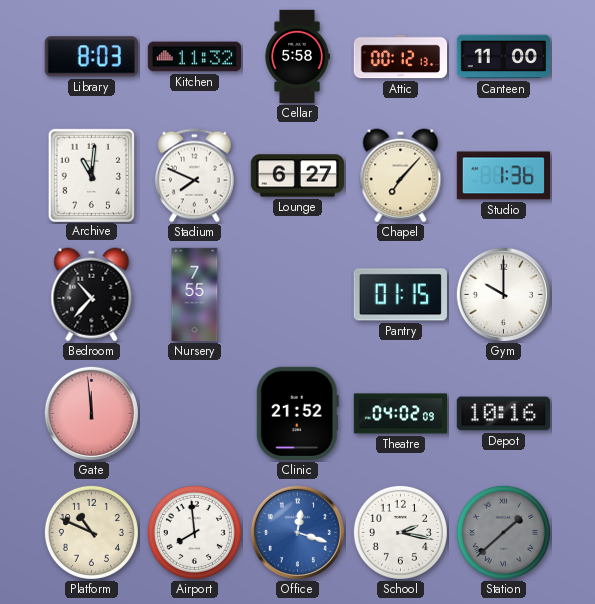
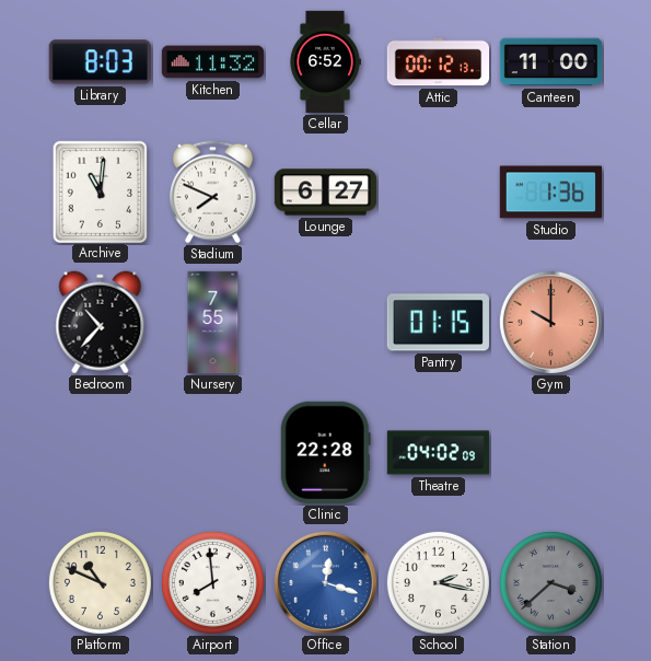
Cellar: 5:58 -> 6:52 (325, 62)
Chapel: 7:07 -> none (401, 176)
Gym dial: white -> salmon (550, 322)
Gate: 11:59 -> none (91, 413)
Clinic: 21:52 -> 22:28 (325, 452)
Depot: 10:16 -> none (503, 414)
Station: 1:38 -> 3:38 (550, 582)
